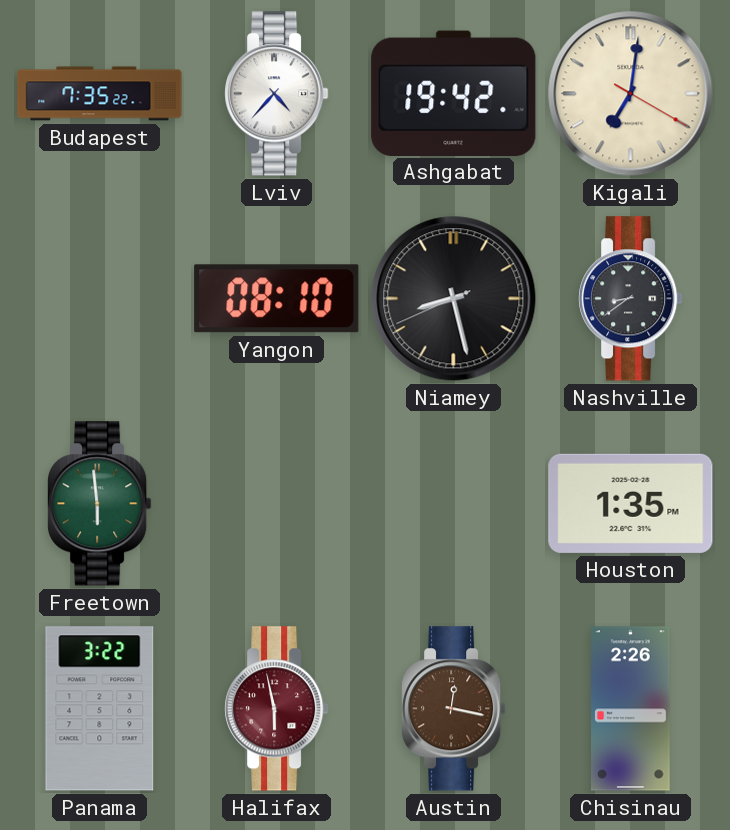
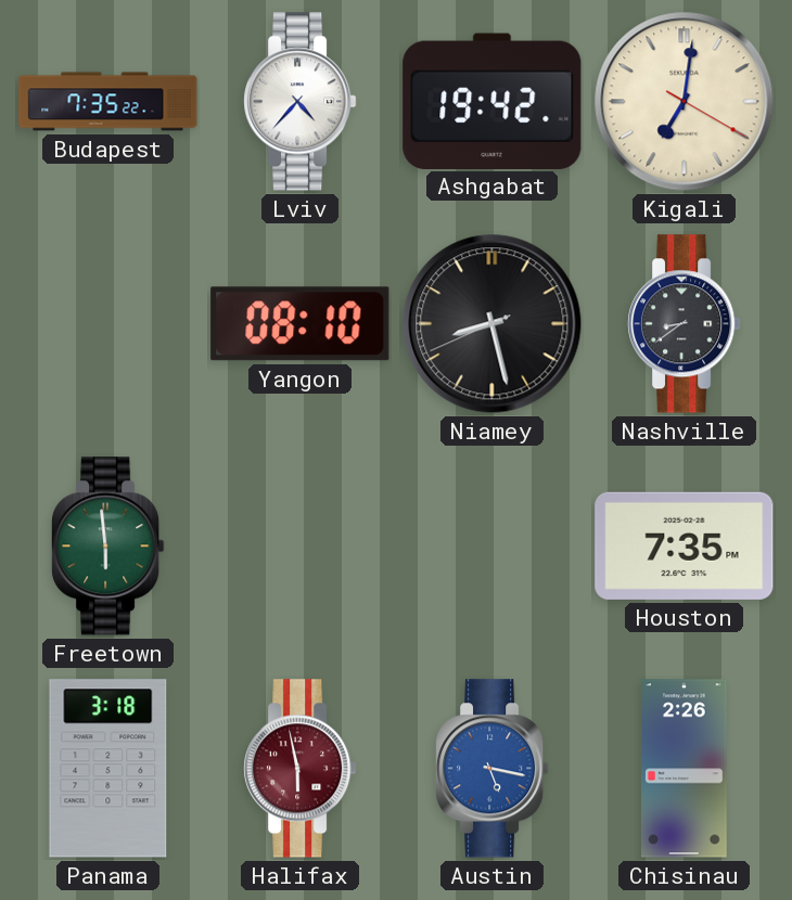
Houston: 1:35 -> 7:35 (685, 545)
Panama: 3:22 -> 3:18 (108, 769)
Austin: 12:17 -> 5:17 (493, 769)
Austin dial: brown -> blue (493, 769)
